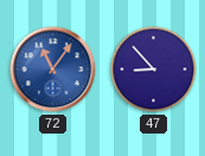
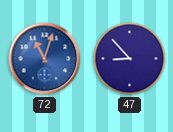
72: 11:06 -> 11:03 (45, 59)
